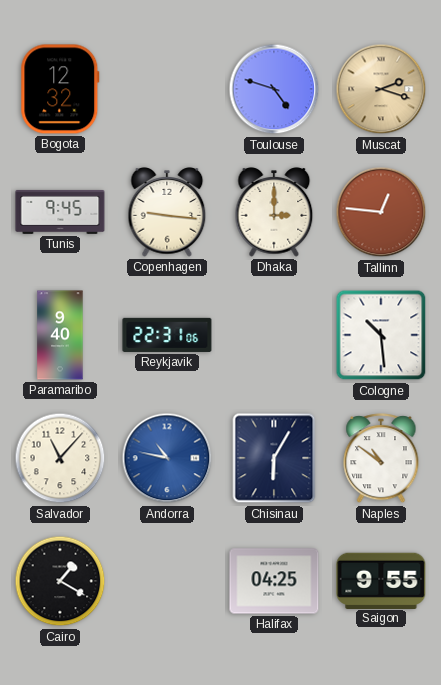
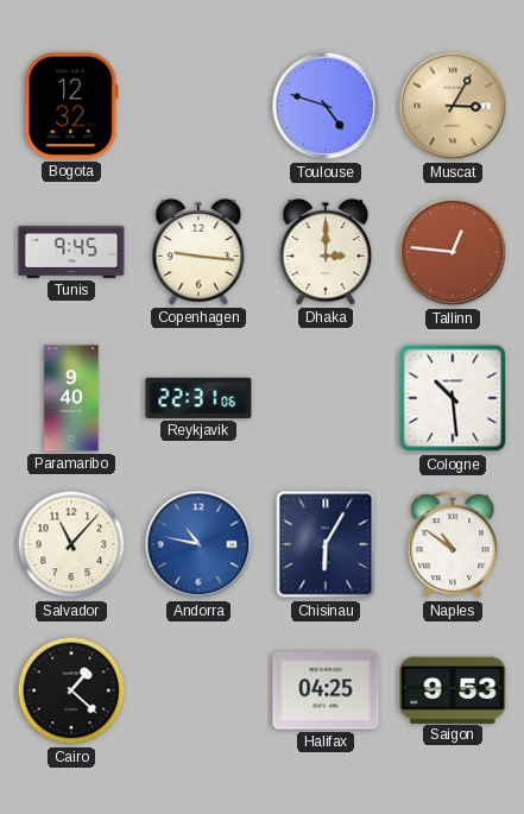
Muscat: 2:18 -> 3:05 (453, 106)
Cairo: 1:20 -> 1:22 (71, 690)
Saigon: 9:55 -> 9:53 (453, 689)
